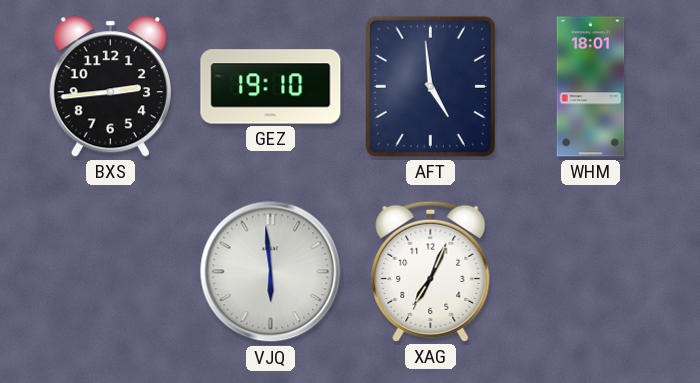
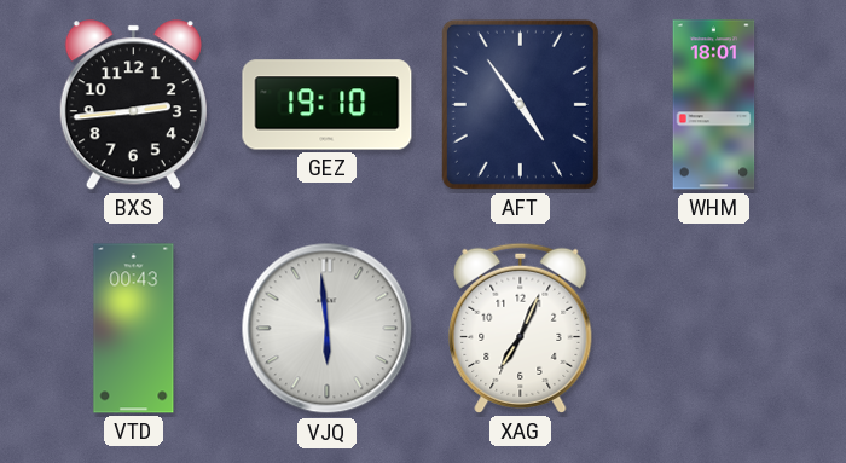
AFT: 4:59 -> 4:54 (520, 104)
VTD: none -> 00:43 (134, 329)
